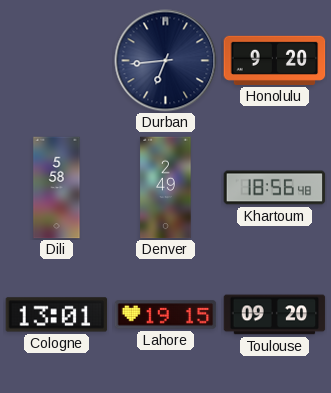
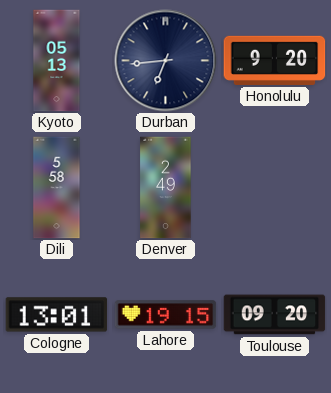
Kyoto: none -> 05:13 (57, 61)
Khartoum: 18:56 -> none (275, 188)
